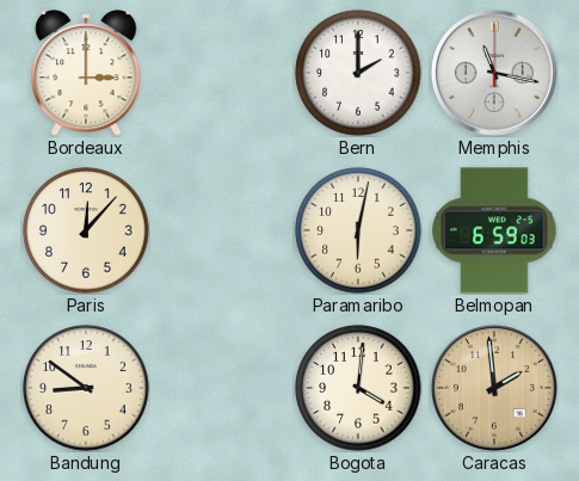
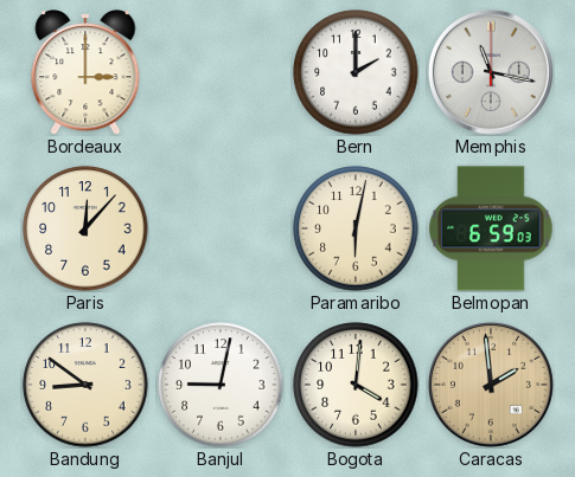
Banjul: none -> 9:02 (221, 385)
